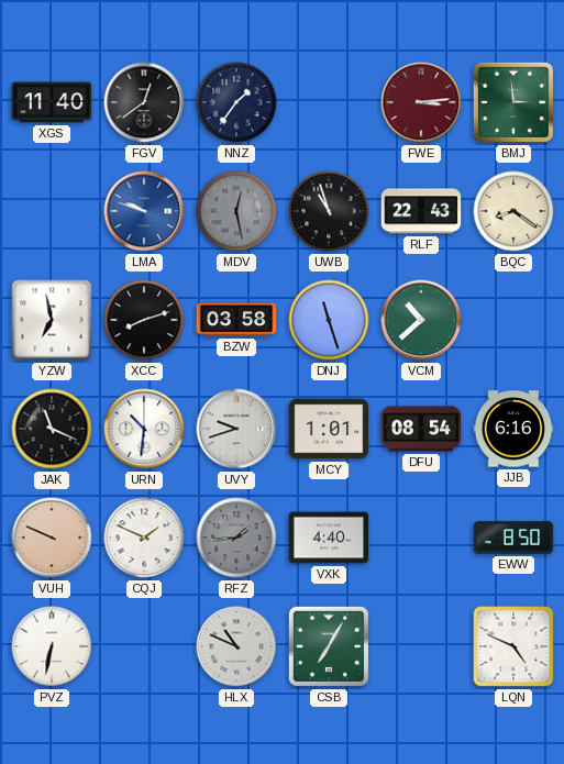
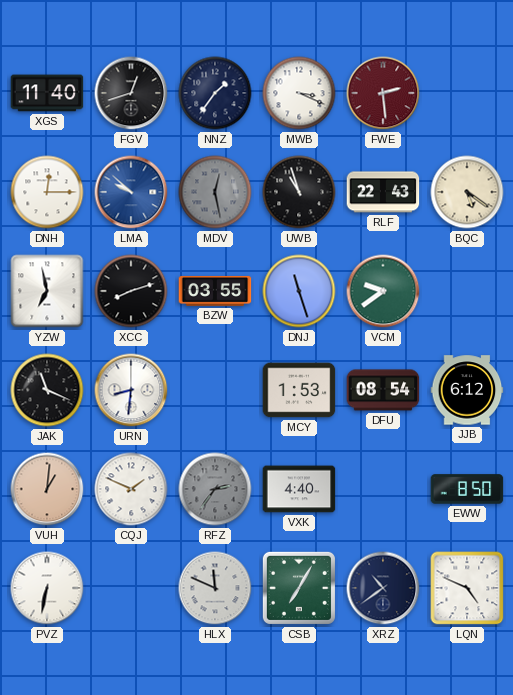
FGV: 12:39 -> 12:42 (131, 93)
MWB: none -> 3:19 (299, 93)
FWE: 3:14 -> 2:29 (383, 93)
BMJ: 2:59 -> none (513, 102)
DNH: none -> 12:15 (47, 192)
LMA: 9:48 -> 9:52 (131, 192)
BQC: 8:21 -> 5:21 (467, 192)
BZW: 03:58 -> 03:55 (215, 291)
VCM: 10:38 -> 9:39 (383, 291)
URN: 10:31 -> 8:31 (131, 390)
UVY: 9:42 -> none (236, 429)
MCY: 1:01 -> 1:53 (299, 390)
JJB: 6:16 -> 6:12 (467, 390)
VUH: 9:49 -> 1:01 (47, 489)
RFZ: 1:44 -> 2:36 (215, 489)
HLX: 10:49 -> 11:49 (215, 588)
XRZ: none -> 10:39 (383, 588)
